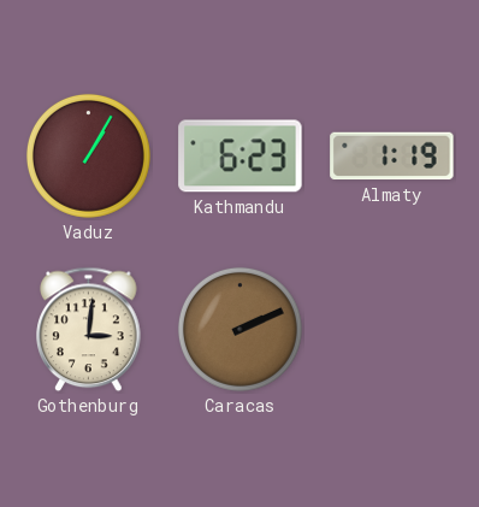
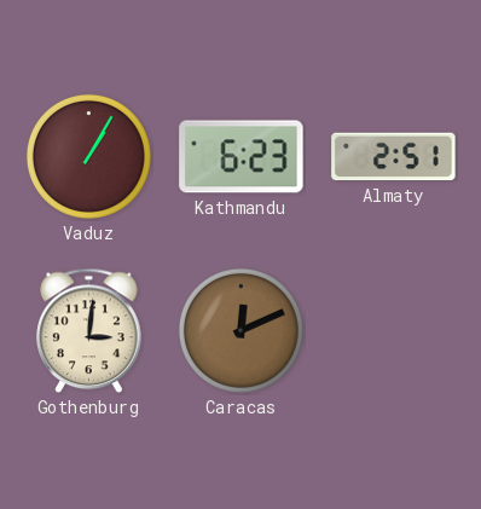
Almaty: 1:19 -> 2:51 (394, 157)
Caracas: 2:11 -> 12:11 (240, 330)
